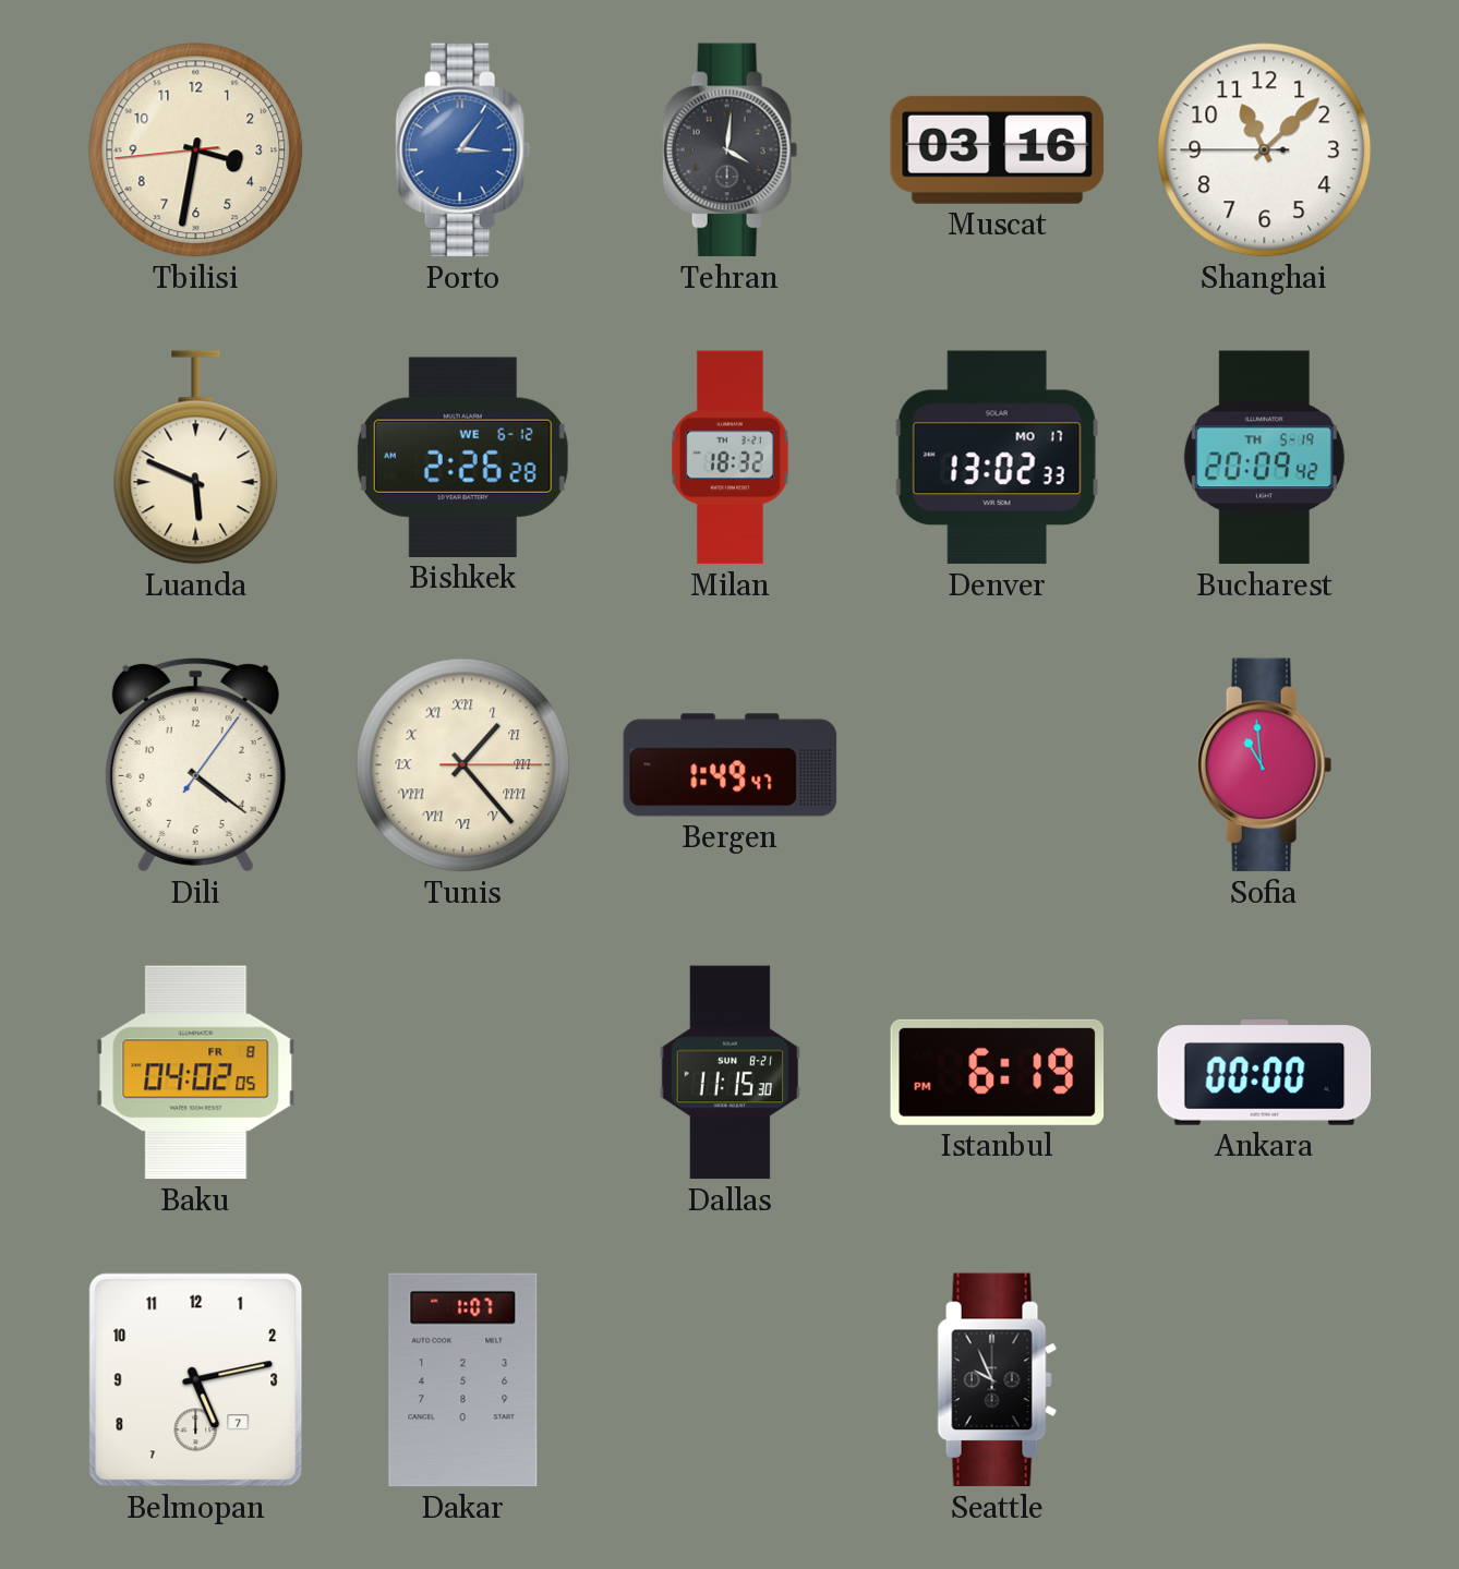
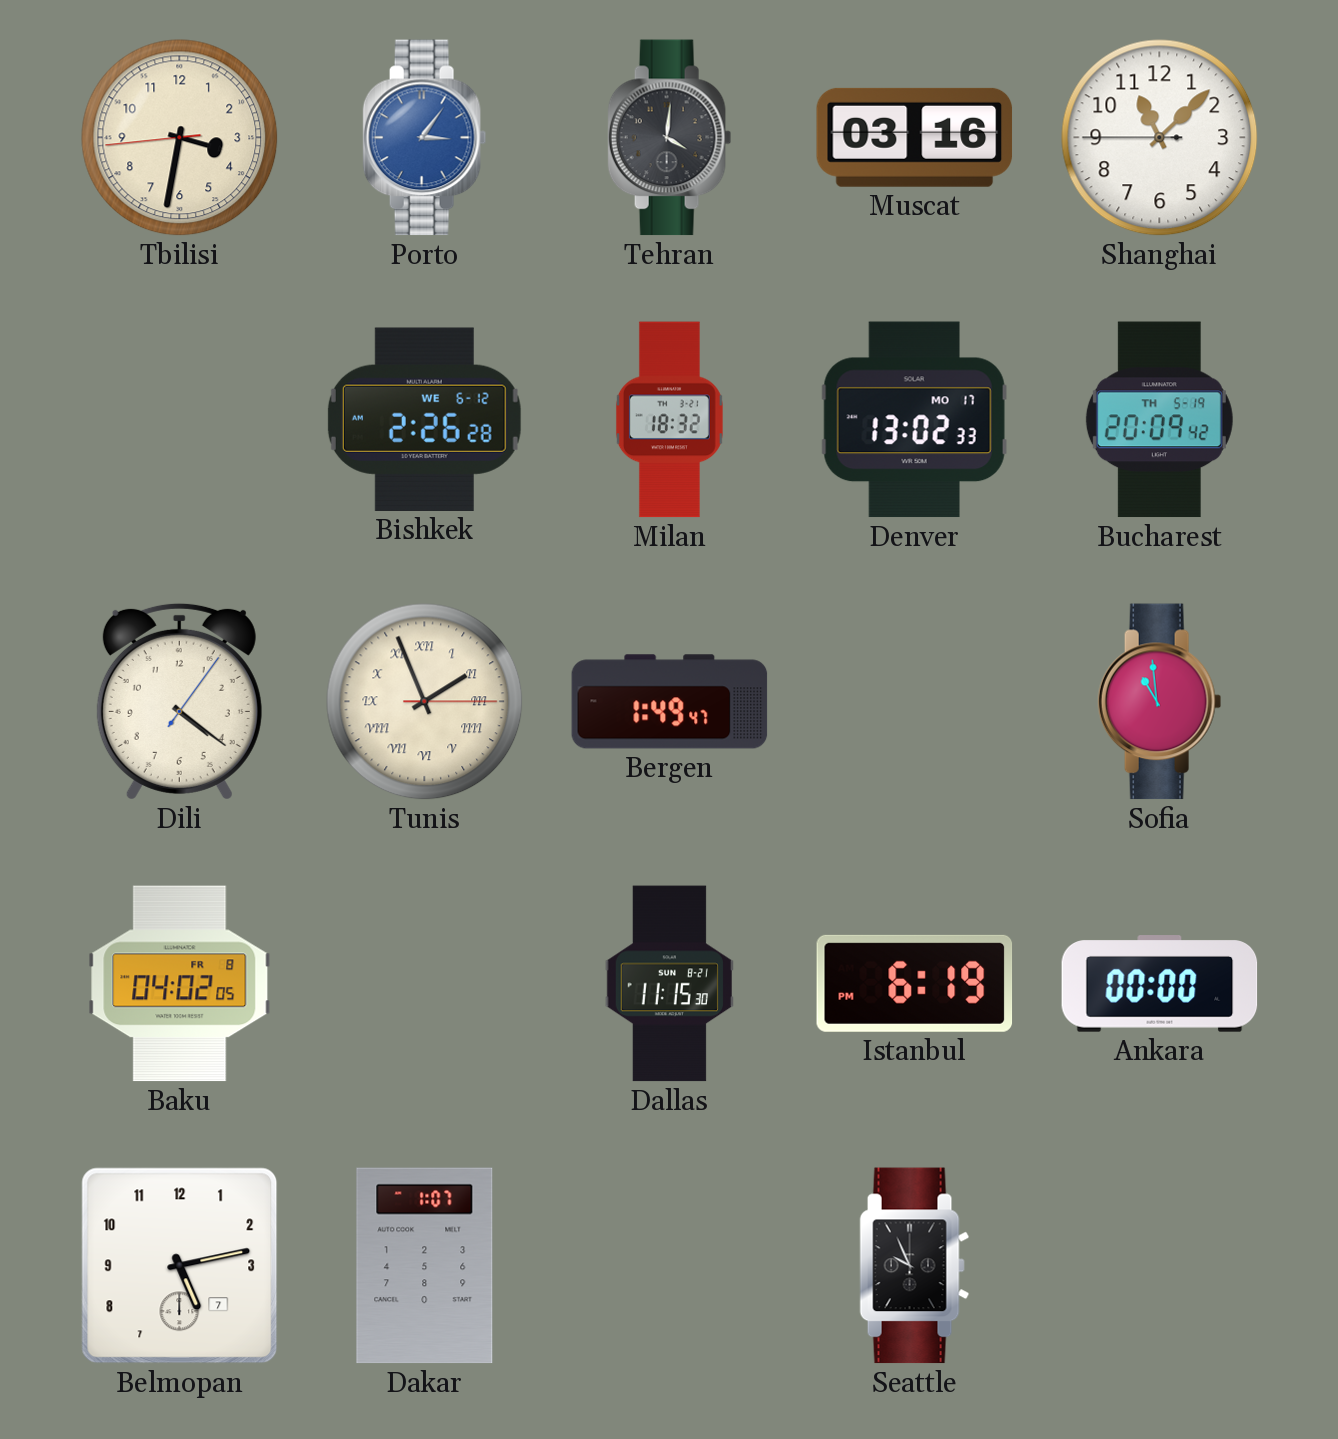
Luanda: 5:49 -> none (196, 458)
Tunis: 1:23 -> 1:56 (425, 702)
